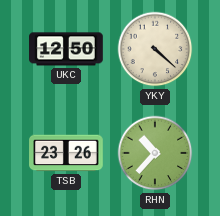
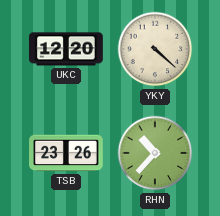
UKC: 12:50 -> 12:20 (66, 49)
